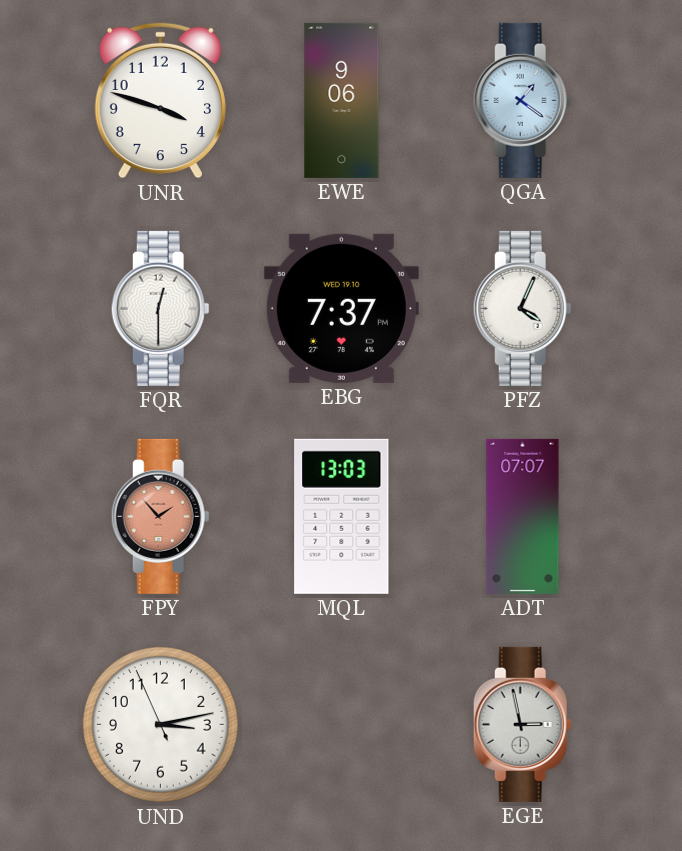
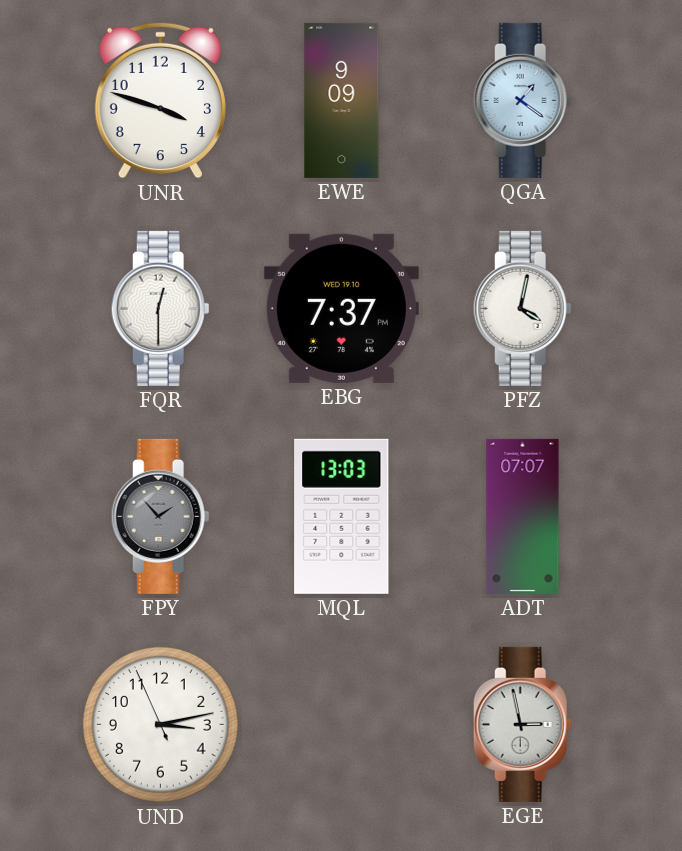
EWE: 9:06 -> 9:09 (342, 100)
PFZ: 4:04 -> 4:02 (522, 308)
FPY dial: salmon -> grey (160, 516)
